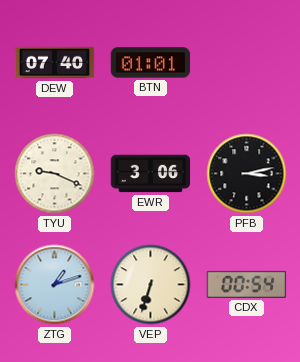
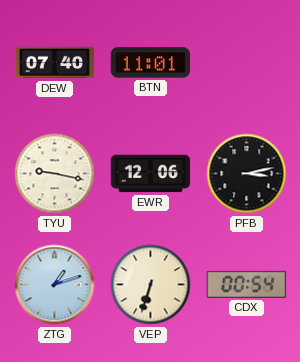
BTN: 01:01 -> 11:01 (151, 63)
TYU: 9:19 -> 9:17 (55, 174)
EWR: 3:06 -> 12:06 (151, 174)
